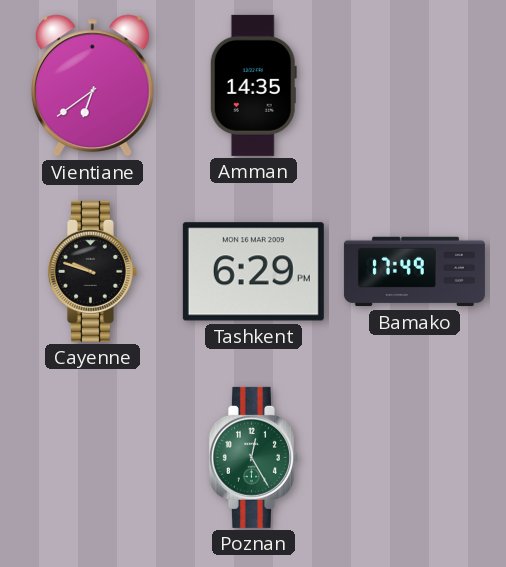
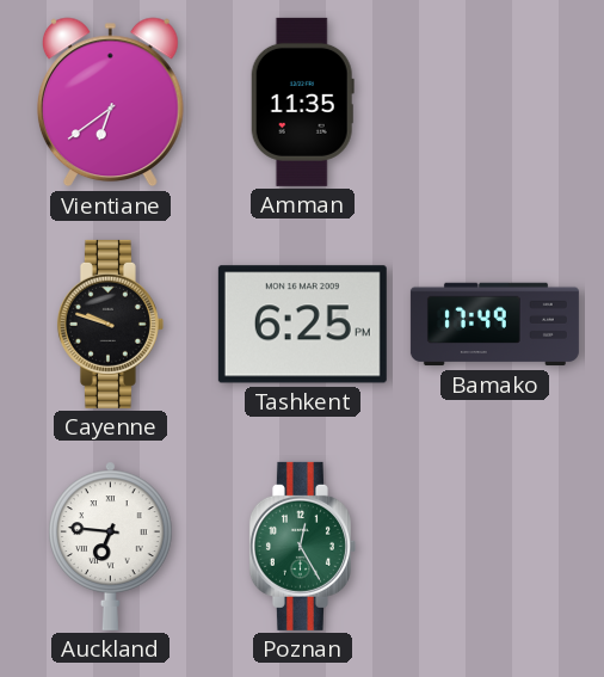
Amman: 14:35 -> 11:35 (302, 101)
Tashkent: 6:29 -> 6:25 (302, 325)
Auckland: none -> 6:46 (111, 546)
